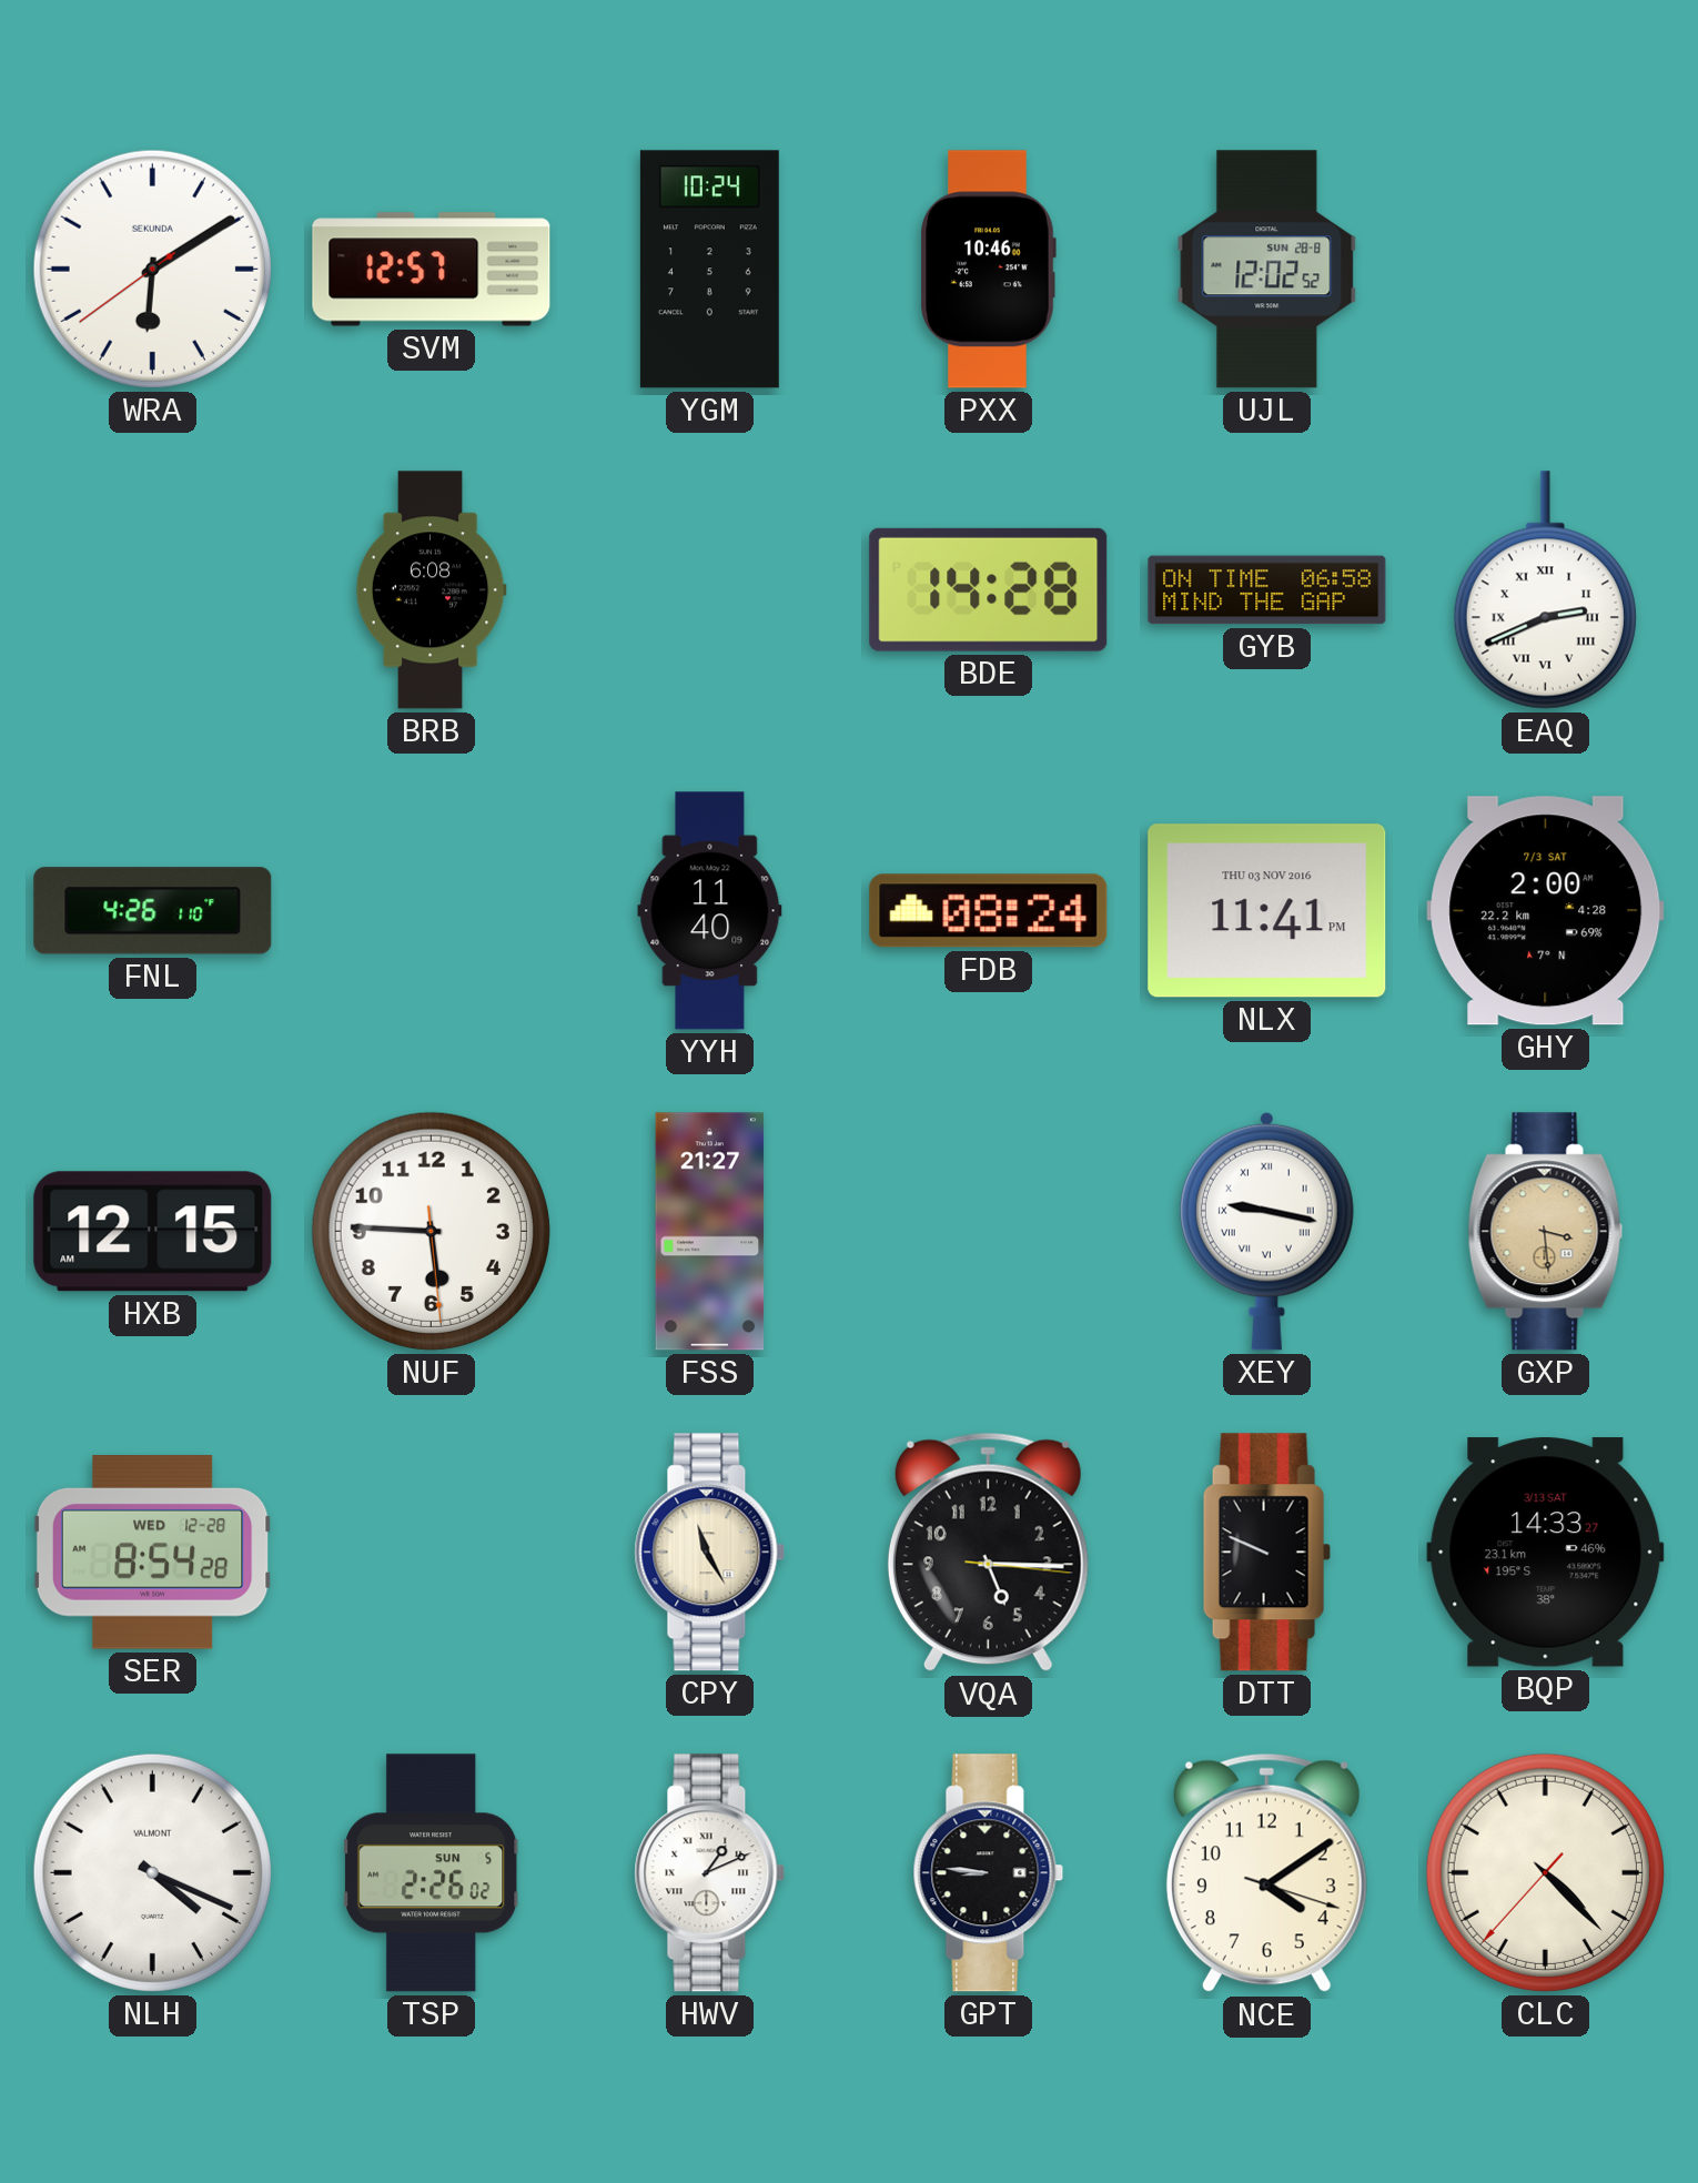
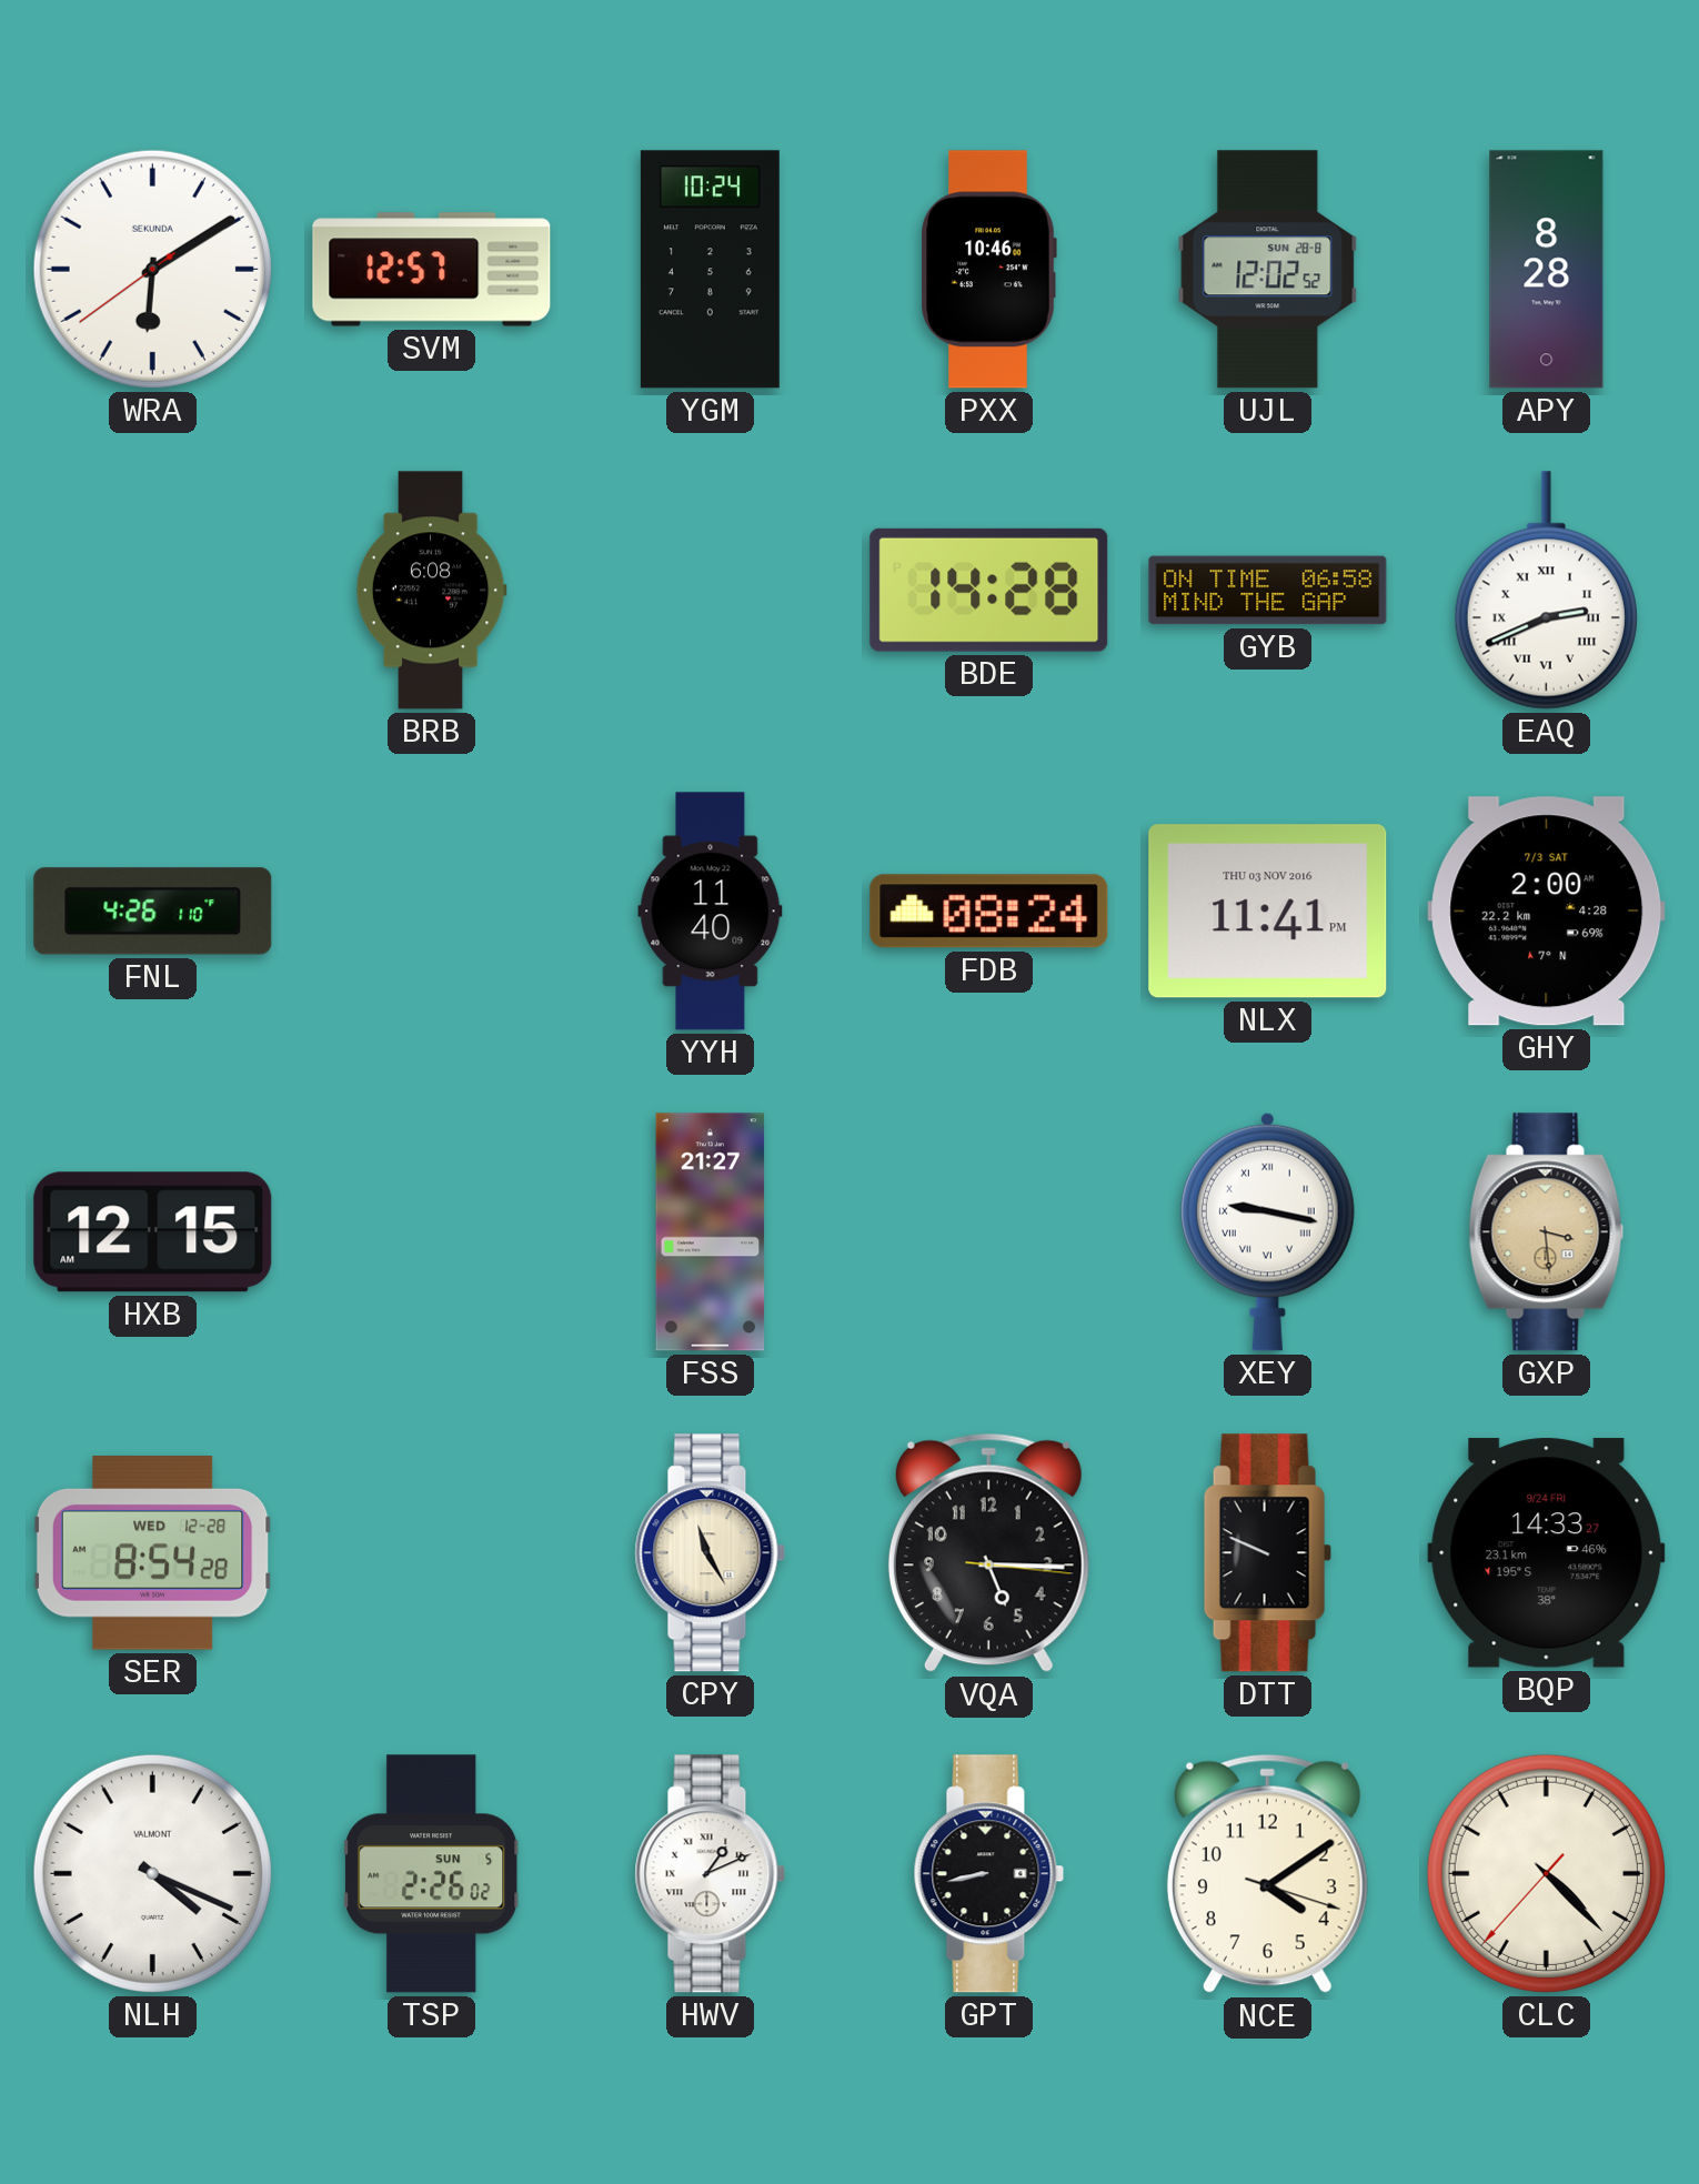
APY: none -> 8:28 (1547, 270)
NUF: 5:45 -> none (431, 1231)
BQP date: 3/13 SAT -> 9/24 FRI (1547, 1553)
GPT: 8:46 -> 8:43 (989, 1874)
